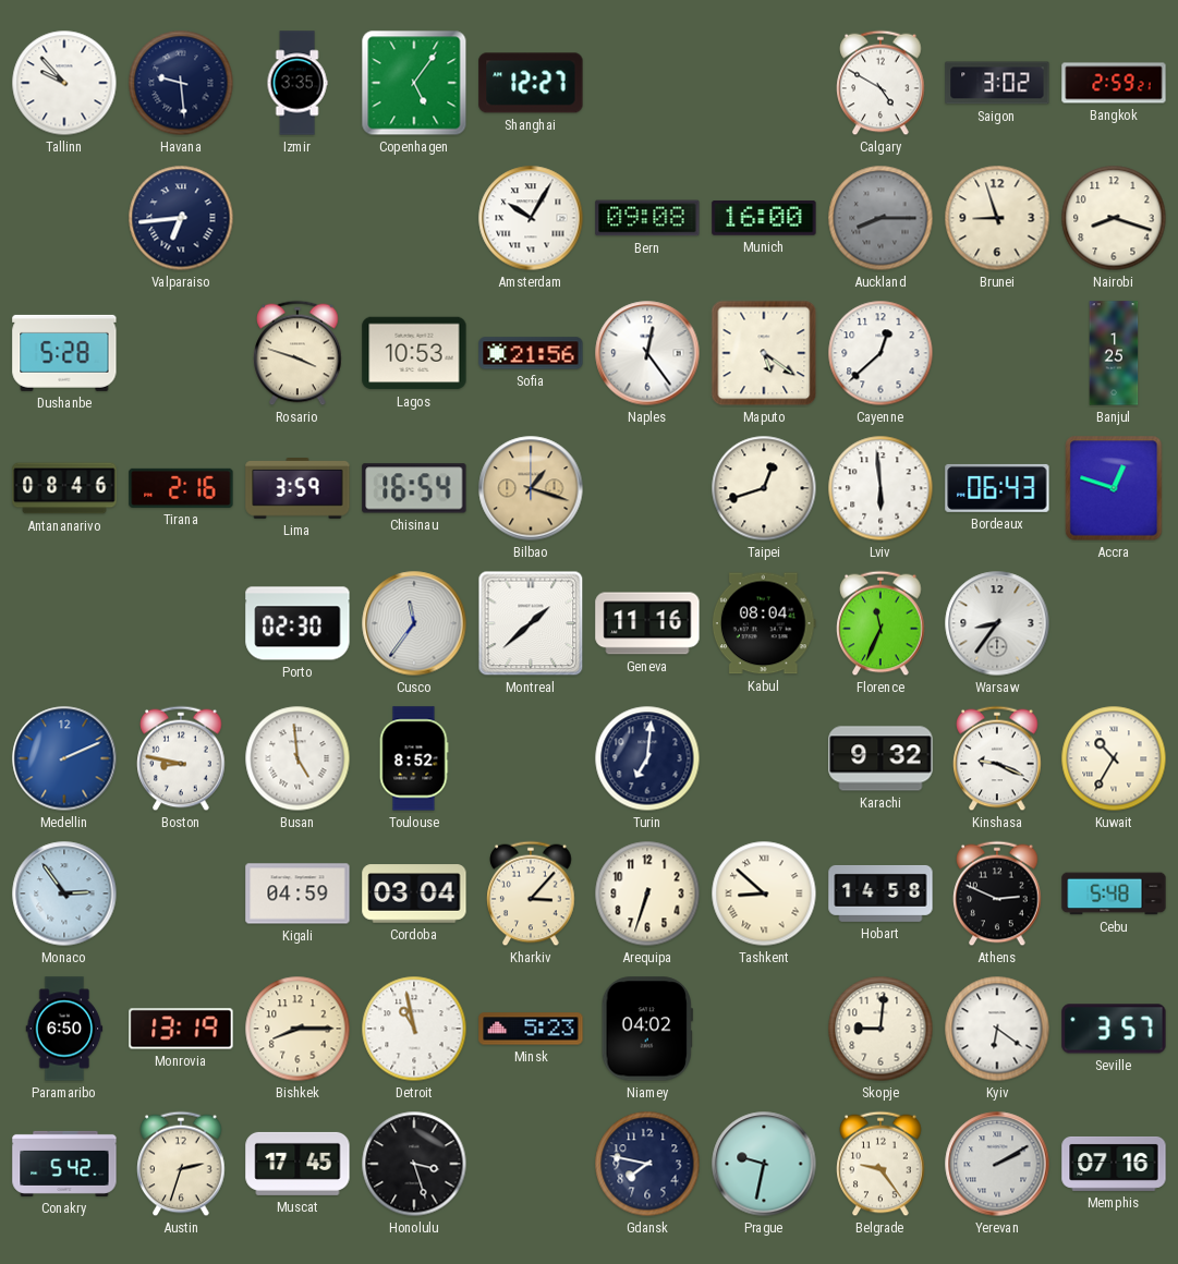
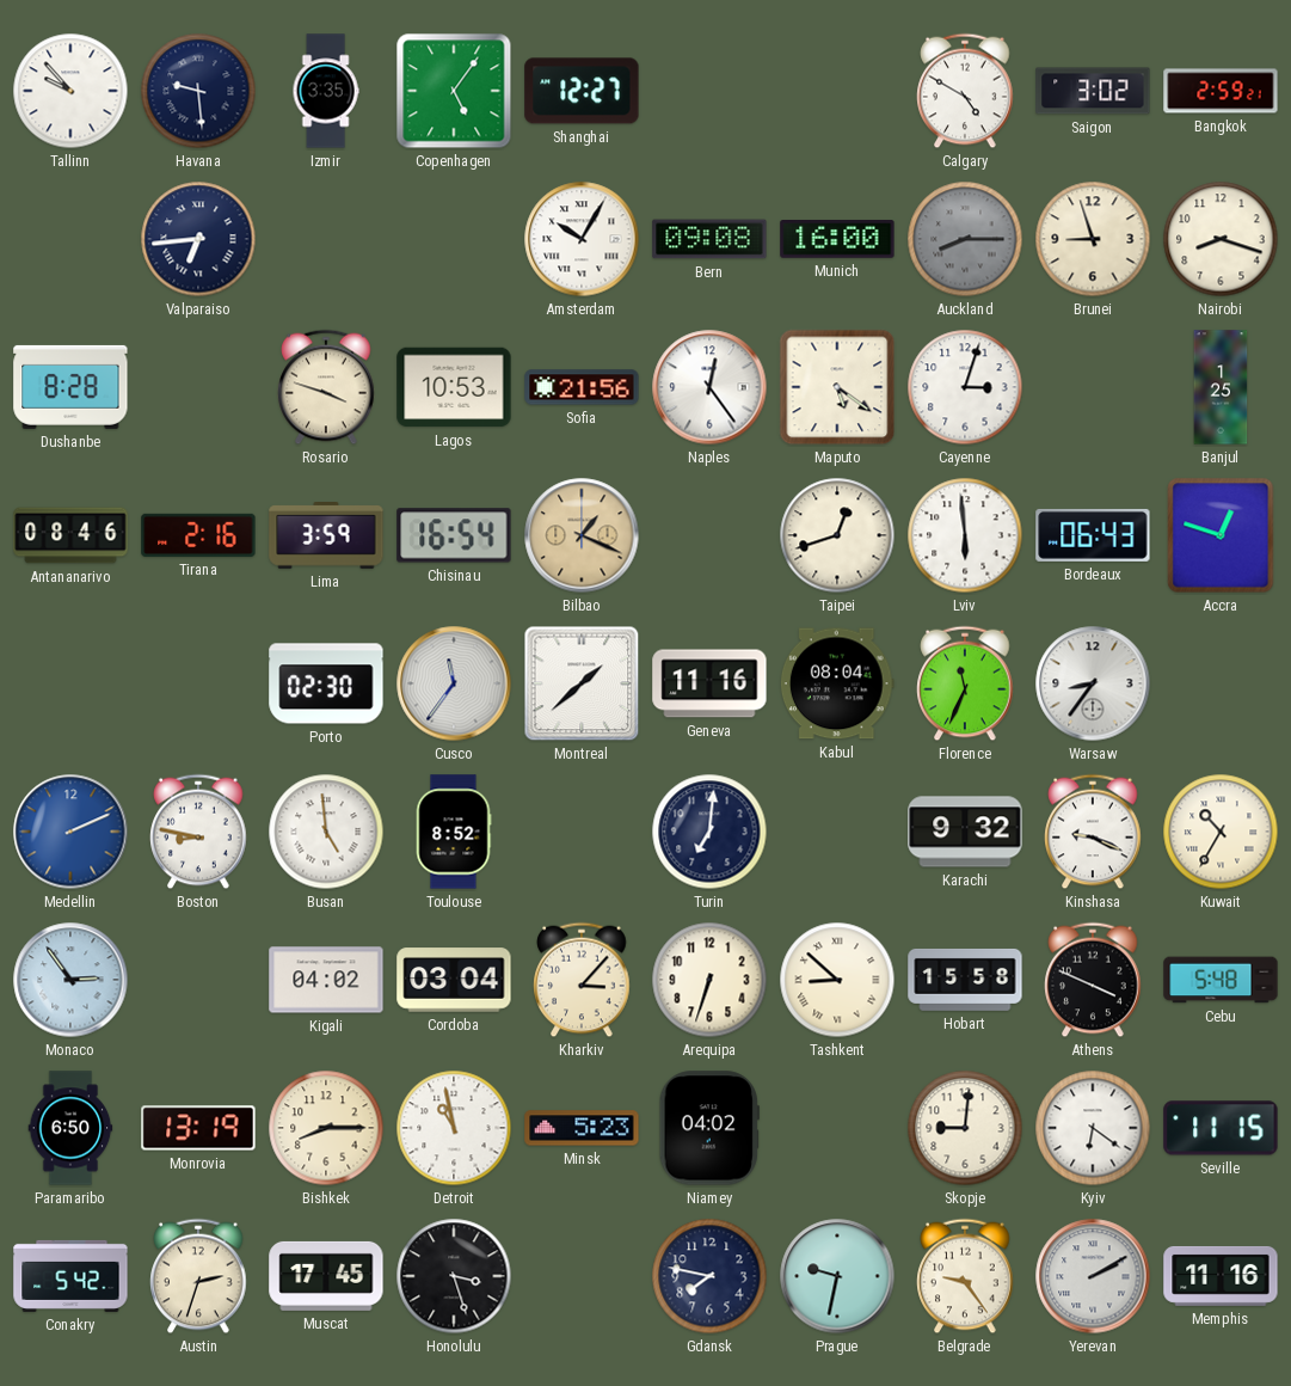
Dushanbe: 5:28 -> 8:28 (70, 387)
Cayenne: 12:38 -> 3:03 (965, 387)
Bilbao: 1:18 -> 1:19 (582, 535)
Kigali: 04:59 -> 04:02 (326, 980)
Hobart: 14:58 -> 15:58 (965, 980)
Athens: 2:49 -> 3:49 (1093, 980)
Seville: 3:57 -> 11:15 (1221, 1128)
Memphis: 07:16 -> 11:16 (1221, 1276)
